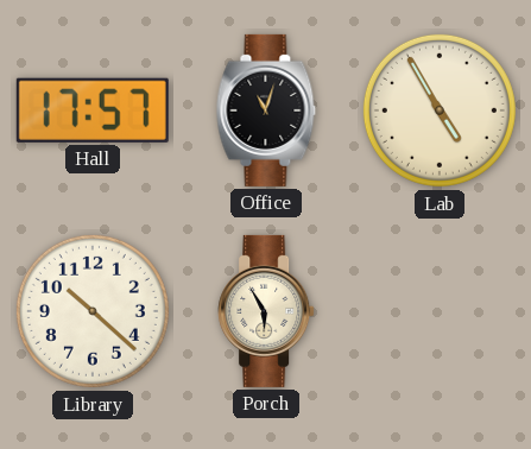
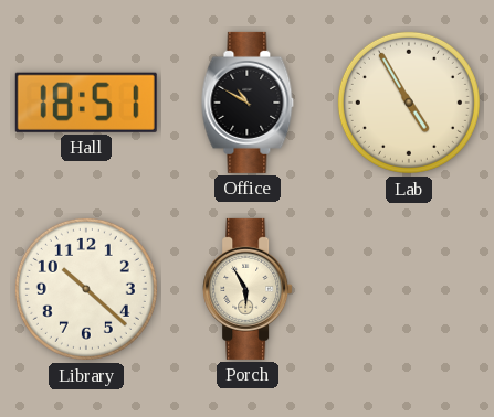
Hall: 17:57 -> 18:51 (86, 103)
Office: 11:03 -> 10:50 (248, 103)
